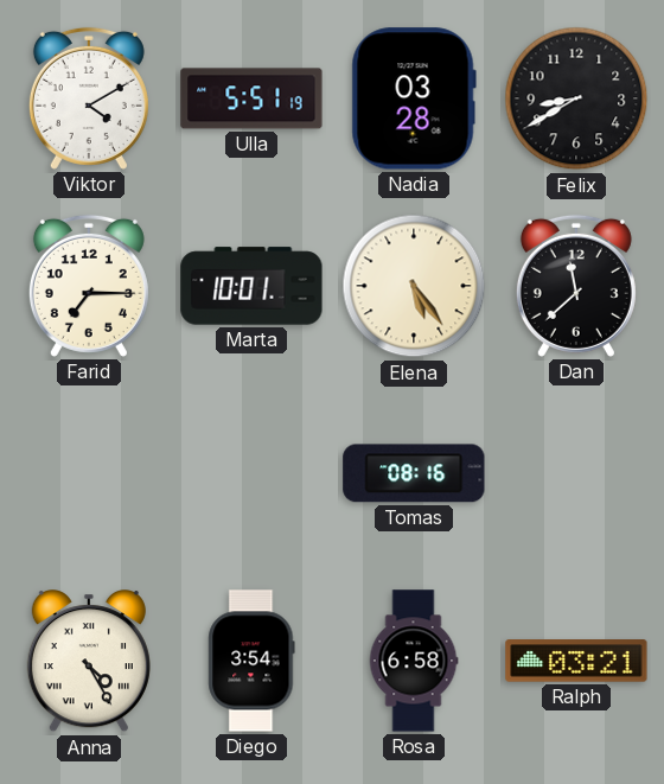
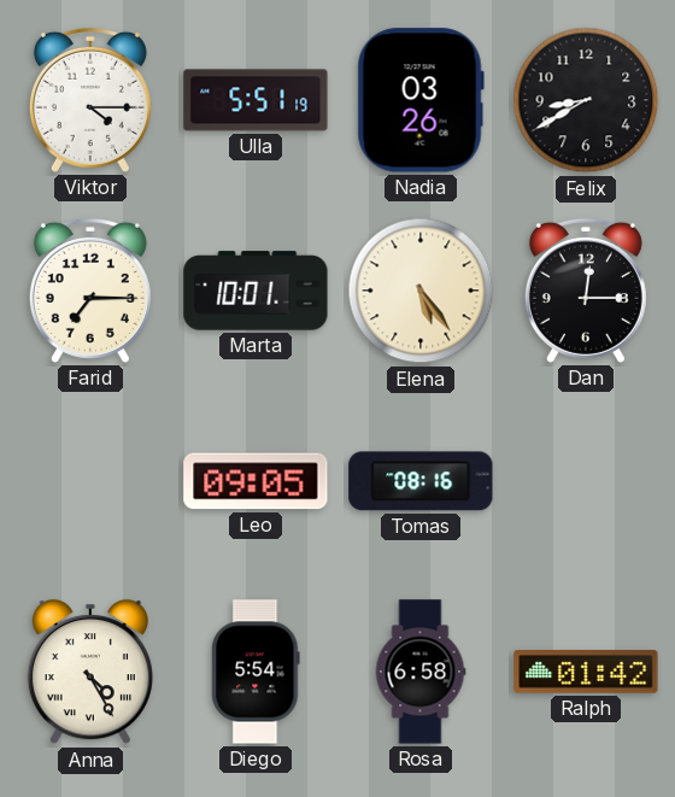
Viktor: 4:10 -> 4:15 (90, 100)
Nadia: 03:28 -> 03:26 (421, 100)
Dan: 11:38 -> 12:15 (586, 291)
Leo: none -> 09:05 (256, 481)
Diego: 3:54 -> 5:54 (256, 672)
Ralph: 03:21 -> 01:42 (586, 672)
